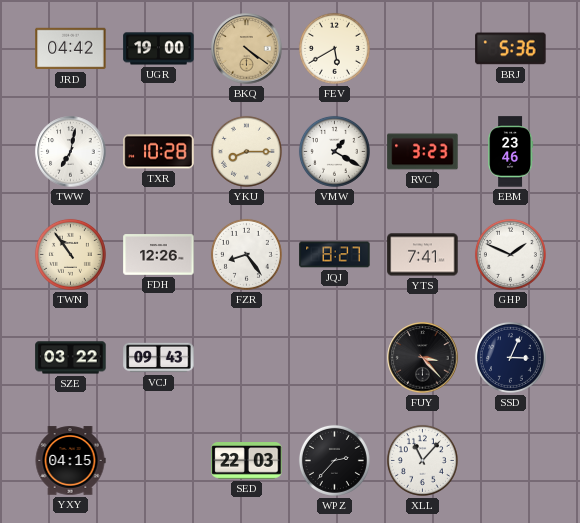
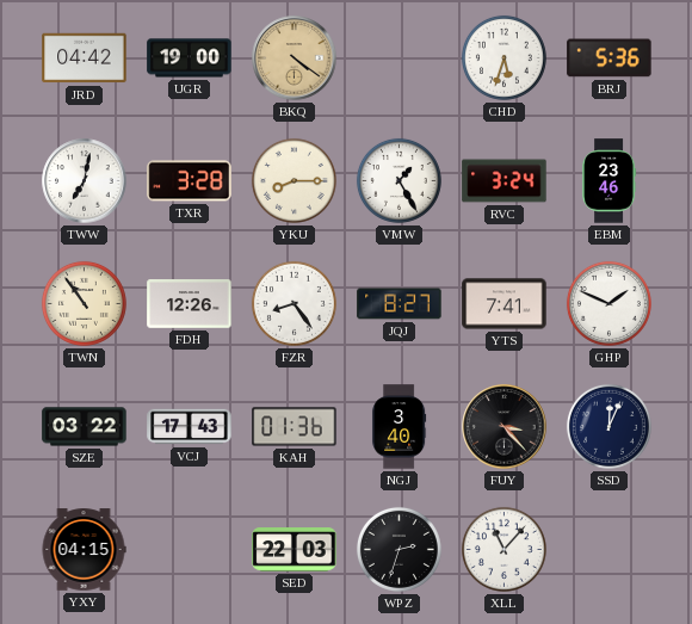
FEV: 5:40 -> none (334, 48)
CHD: none -> 5:33 (503, 57)
TXR: 10:28 -> 3:28 (190, 181)
VMW: 1:20 -> 1:25 (398, 180)
RVC: 3:23 -> 3:24 (505, 181)
VCJ: 09:43 -> 17:43 (190, 427)
KAH: none -> 01:36 (295, 427)
NGJ: none -> 3:40 (400, 427)
SSD: 3:04 -> 12:04 (608, 426)
WPZ: 2:37 -> 2:33 (398, 549)
